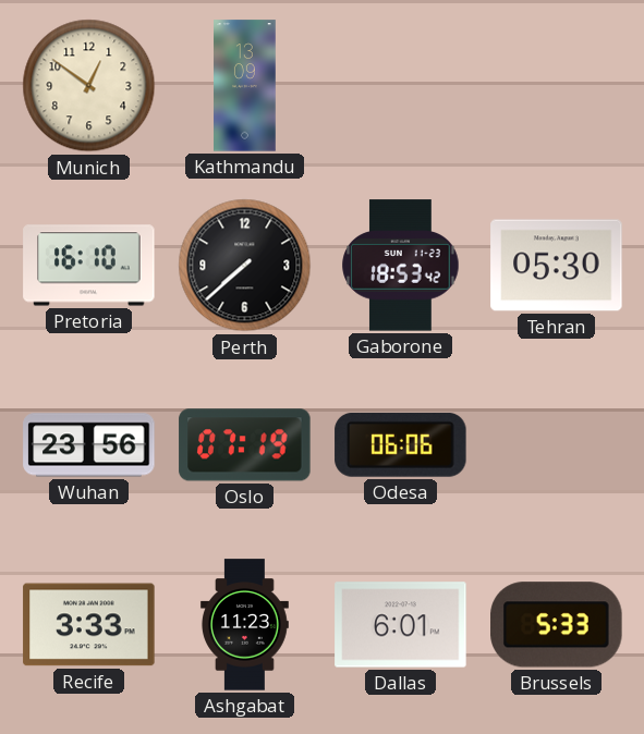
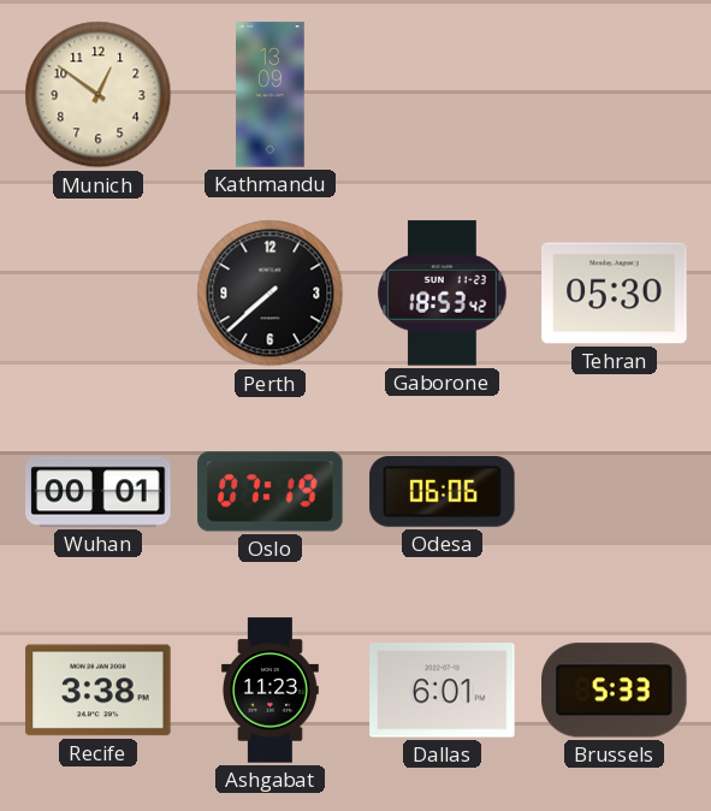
Pretoria: 16:10 -> none (89, 266)
Wuhan: 23:56 -> 00:01 (99, 492)
Recife: 3:33 -> 3:38 (99, 691)
